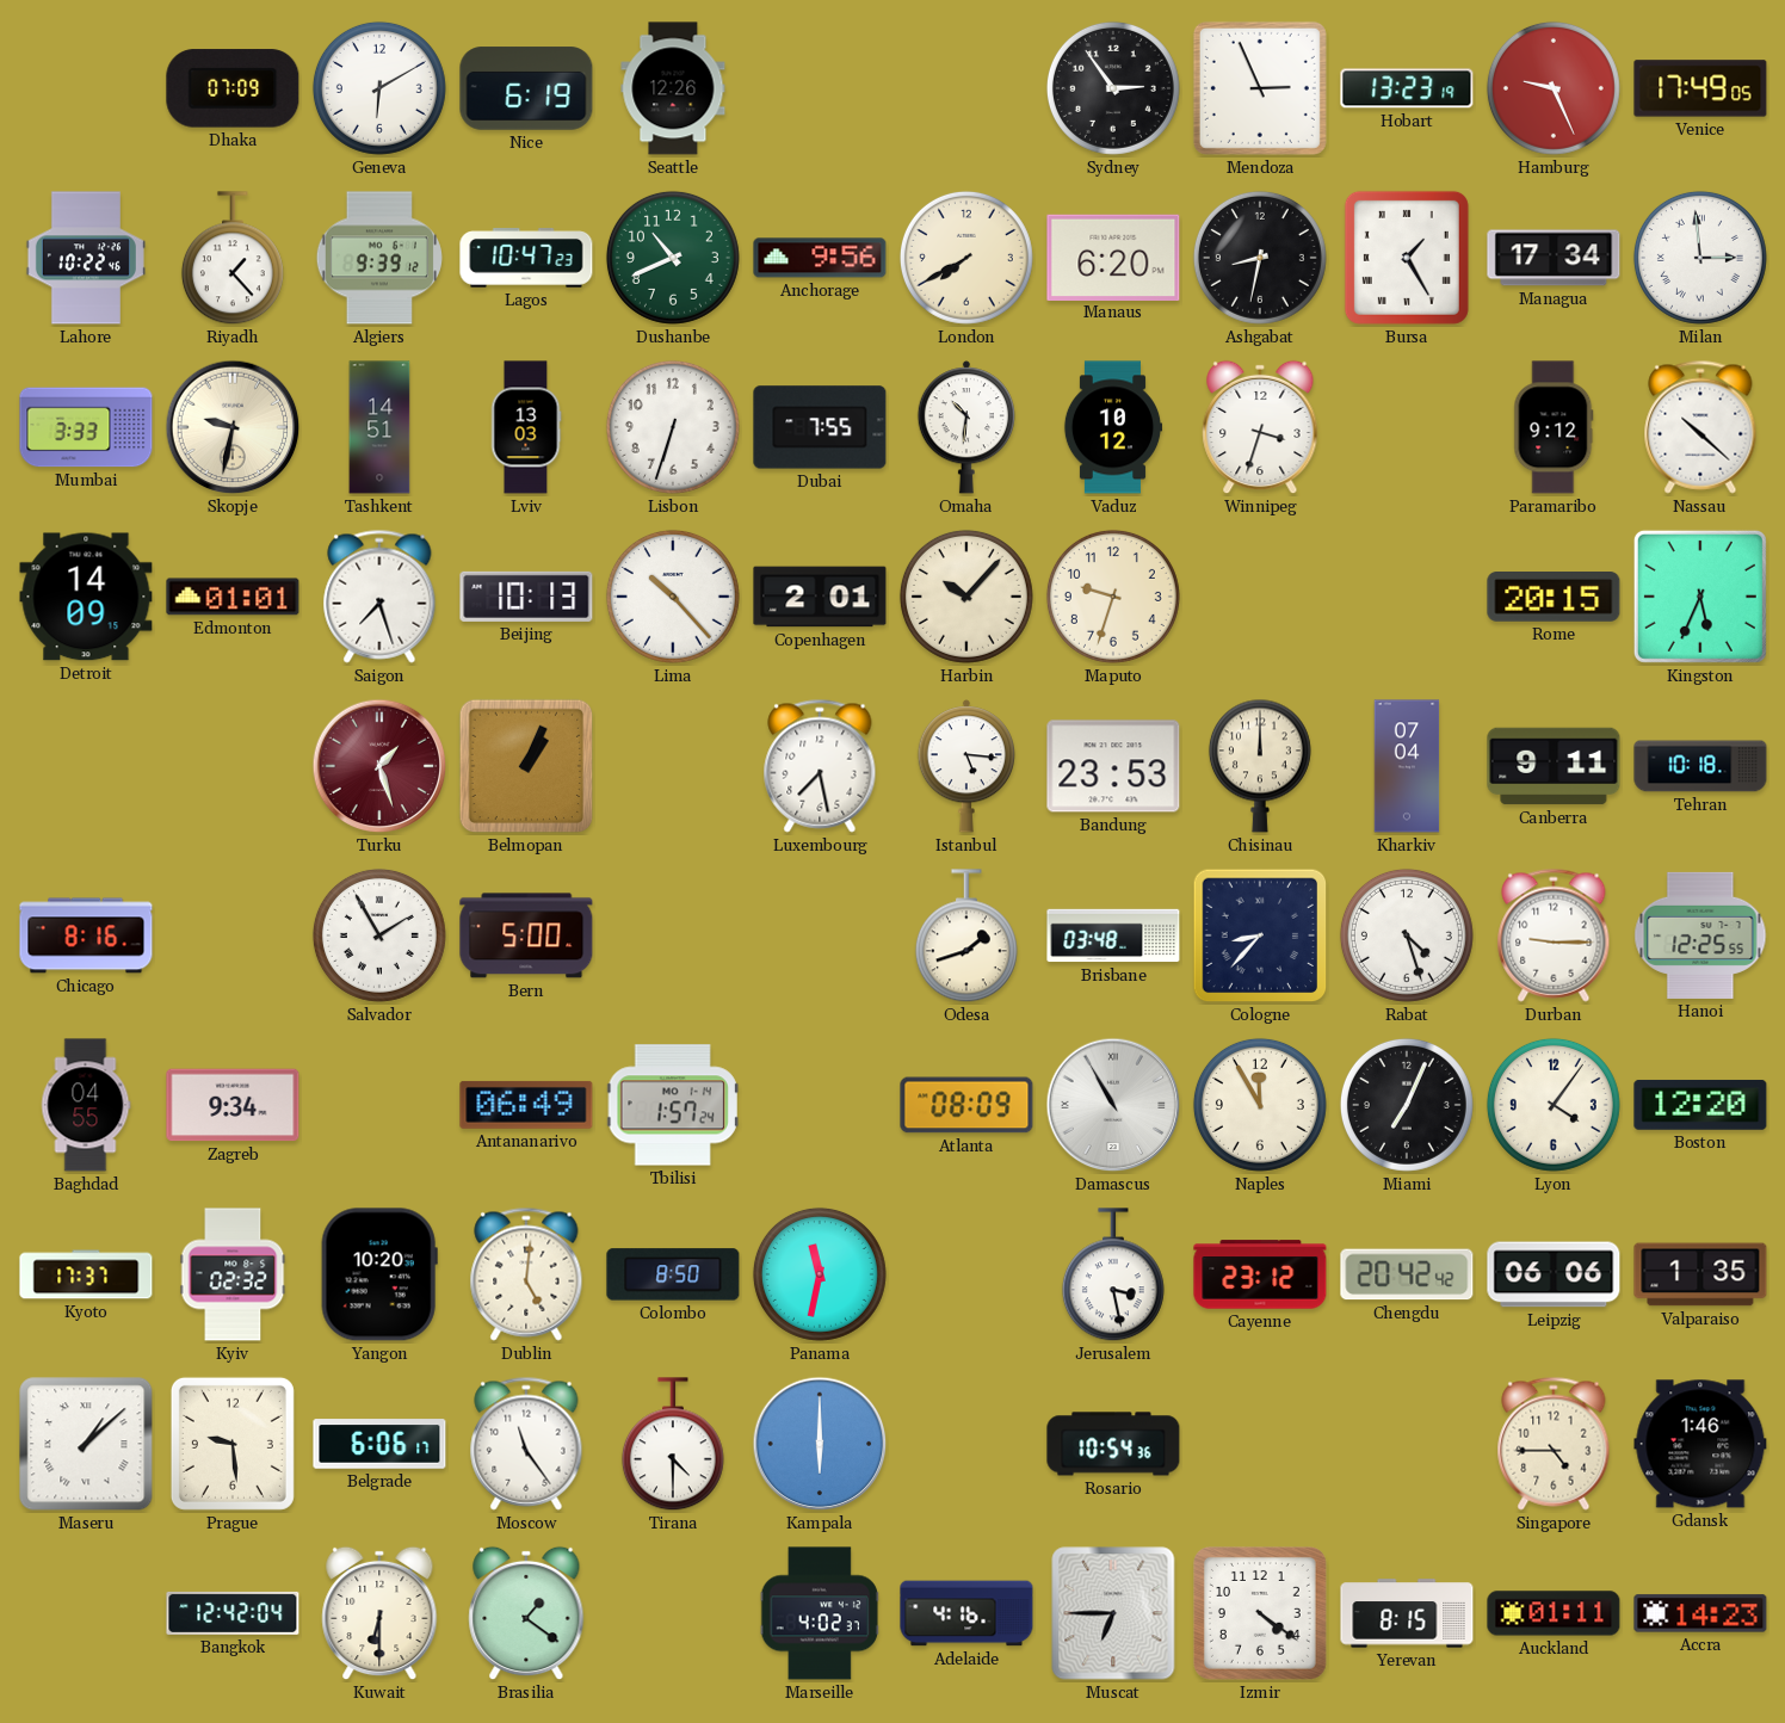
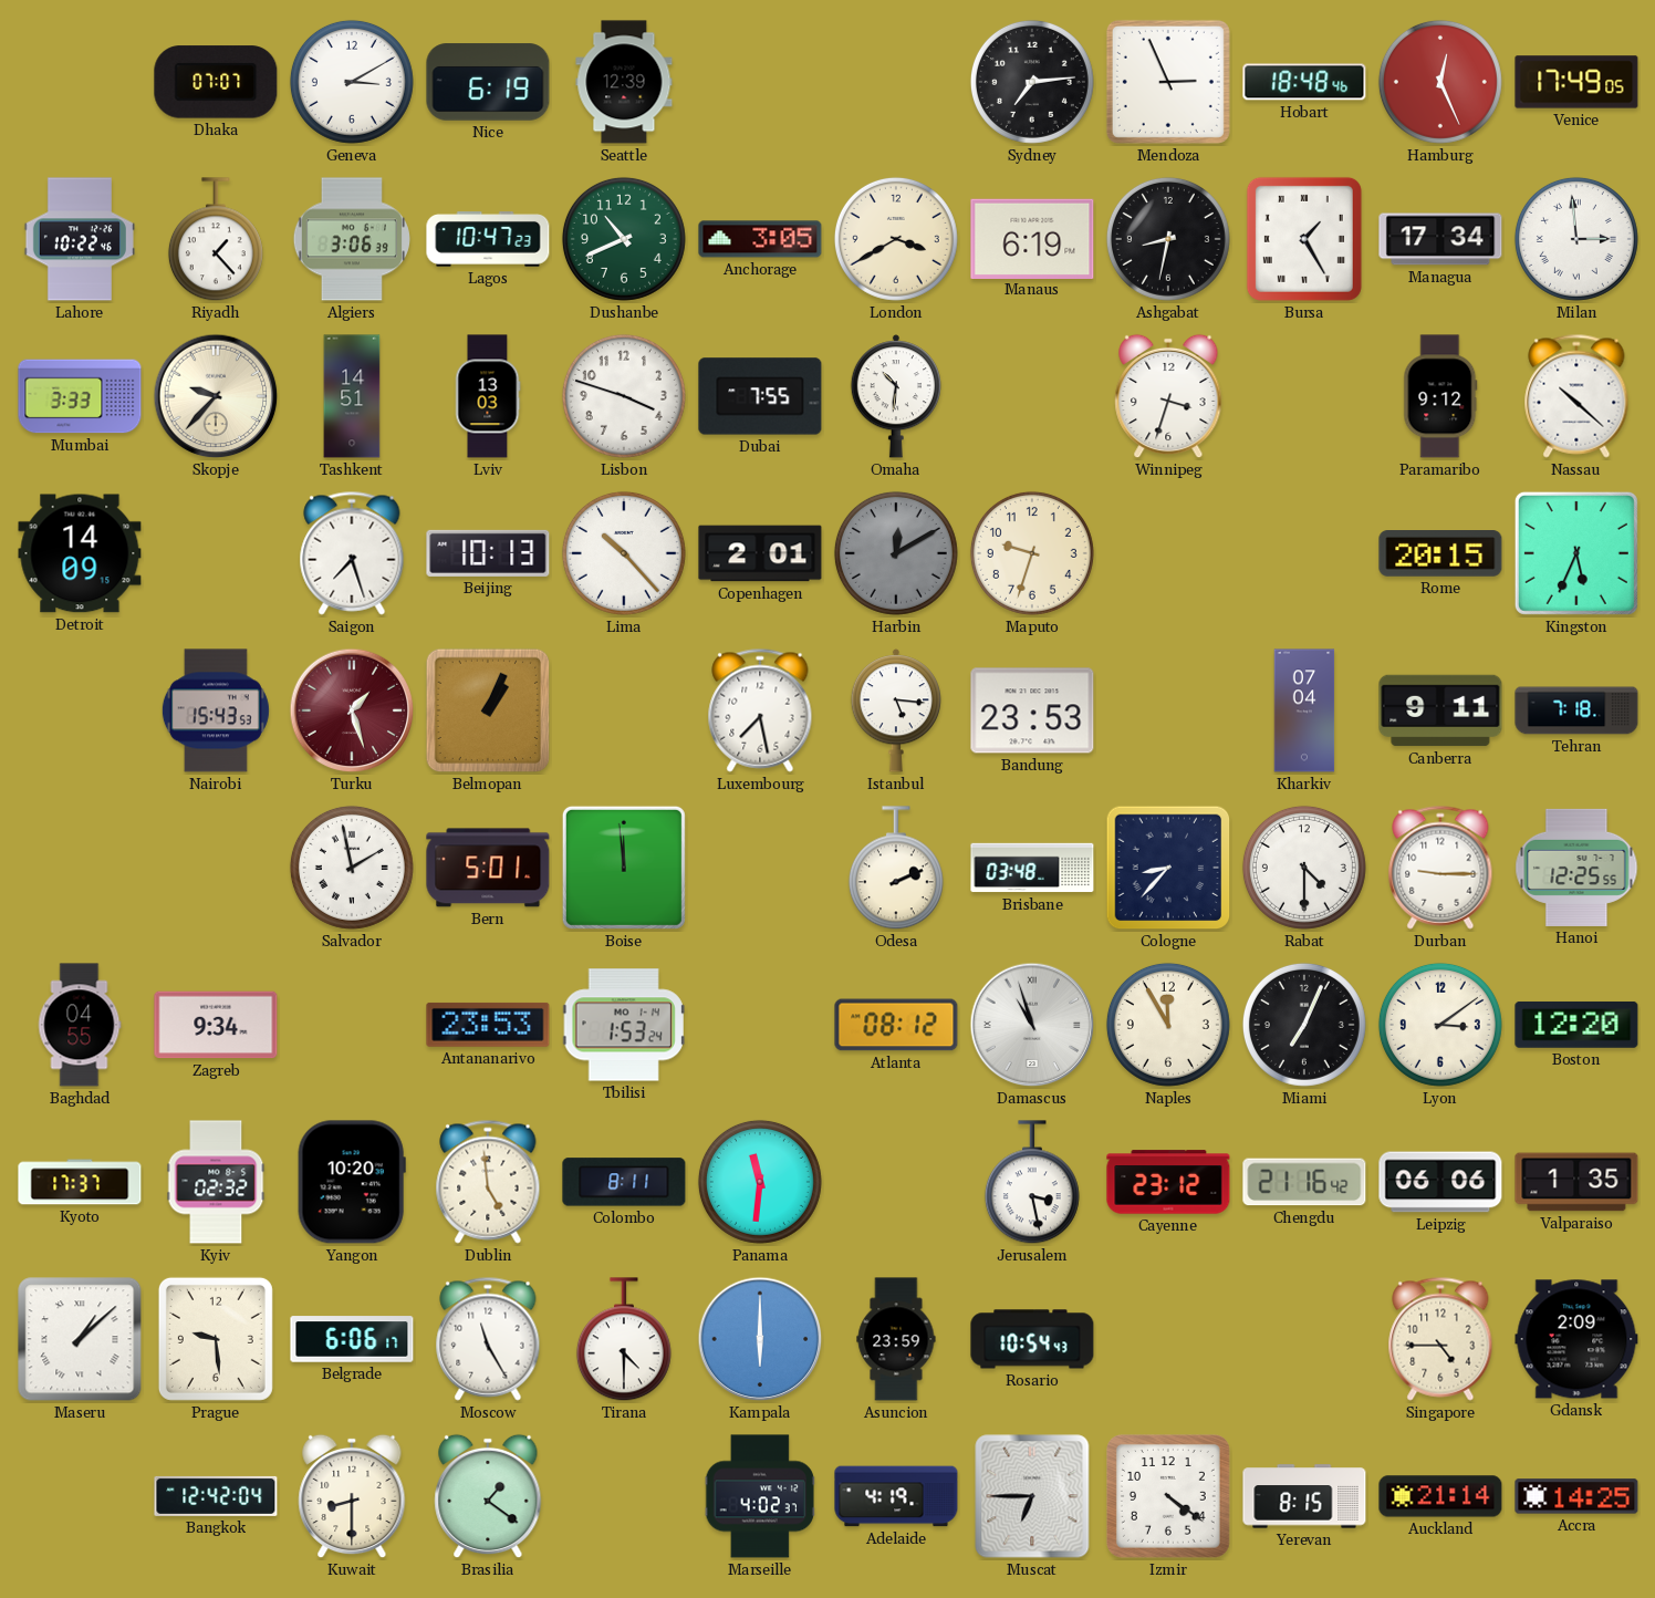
Dhaka: 07:09 -> 07:07 (216, 82)
Geneva: 6:10 -> 3:10 (352, 82)
Seattle: 12:26 -> 12:39 (624, 82)
Sydney: 2:54 -> 7:14 (1032, 82)
Hobart: 13:23 -> 18:48 (1304, 82)
Hamburg: 9:26 -> 12:26 (1440, 82)
Algiers: 9:39 -> 3:06 (352, 239)
Anchorage: 9:56 -> 3:05 (760, 239)
London: 7:40 -> 3:40 (896, 239)
Manaus: 6:20 -> 6:19 (1032, 238)
Skopje: 9:32 -> 9:37 (216, 396)
Lisbon: 6:33 -> 3:48 (624, 396)
Vaduz: 10:12 -> none (1113, 427)
Edmonton: 01:01 -> none (233, 597)
Harbin: 10:07 -> 12:10 (896, 553)
Harbin dial: cream -> grey (896, 553)
Nairobi: none -> 15:43 (216, 710)
Chisinau: 12:00 -> none (1260, 766)
Tehran: 10:18 -> 7:18 (1576, 710)
Chicago: 8:16 -> none (86, 935)
Salvador: 1:55 -> 1:58 (352, 868)
Bern: 5:00 -> 5:01 (488, 868)
Boise: none -> 11:59 (624, 868)
Odesa: 1:42 -> 2:11 (896, 869)
Rabat: 4:27 -> 4:30 (1304, 868)
Antananarivo: 06:49 -> 23:53 (488, 1025)
Tbilisi: 1:57 -> 1:53 (624, 1025)
Atlanta: 08:09 -> 08:12 (896, 1025)
Damascus: 10:55 -> 10:57 (1032, 1025)
Lyon: 4:06 -> 3:09 (1440, 1025)
Dublin: 5:01 -> 4:59 (488, 1182)
Colombo: 8:50 -> 8:11 (624, 1182)
Panama: 11:32 -> 11:31 (760, 1182)
Chengdu: 20:42 -> 21:16 (1304, 1182)
Moscow: 11:24 -> 11:25 (488, 1339)
Asuncion: none -> 23:59 (896, 1339)
Rosario: 10:54:36 -> 10:54:43 (1032, 1339)
Gdansk: 1:46 -> 2:09 (1576, 1339)
Kuwait: 6:30 -> 8:30 (352, 1496)
Adelaide: 4:16 -> 4:19 (896, 1496)
Auckland: 01:11 -> 21:14 (1440, 1496)
Accra: 14:23 -> 14:25 (1576, 1496)
